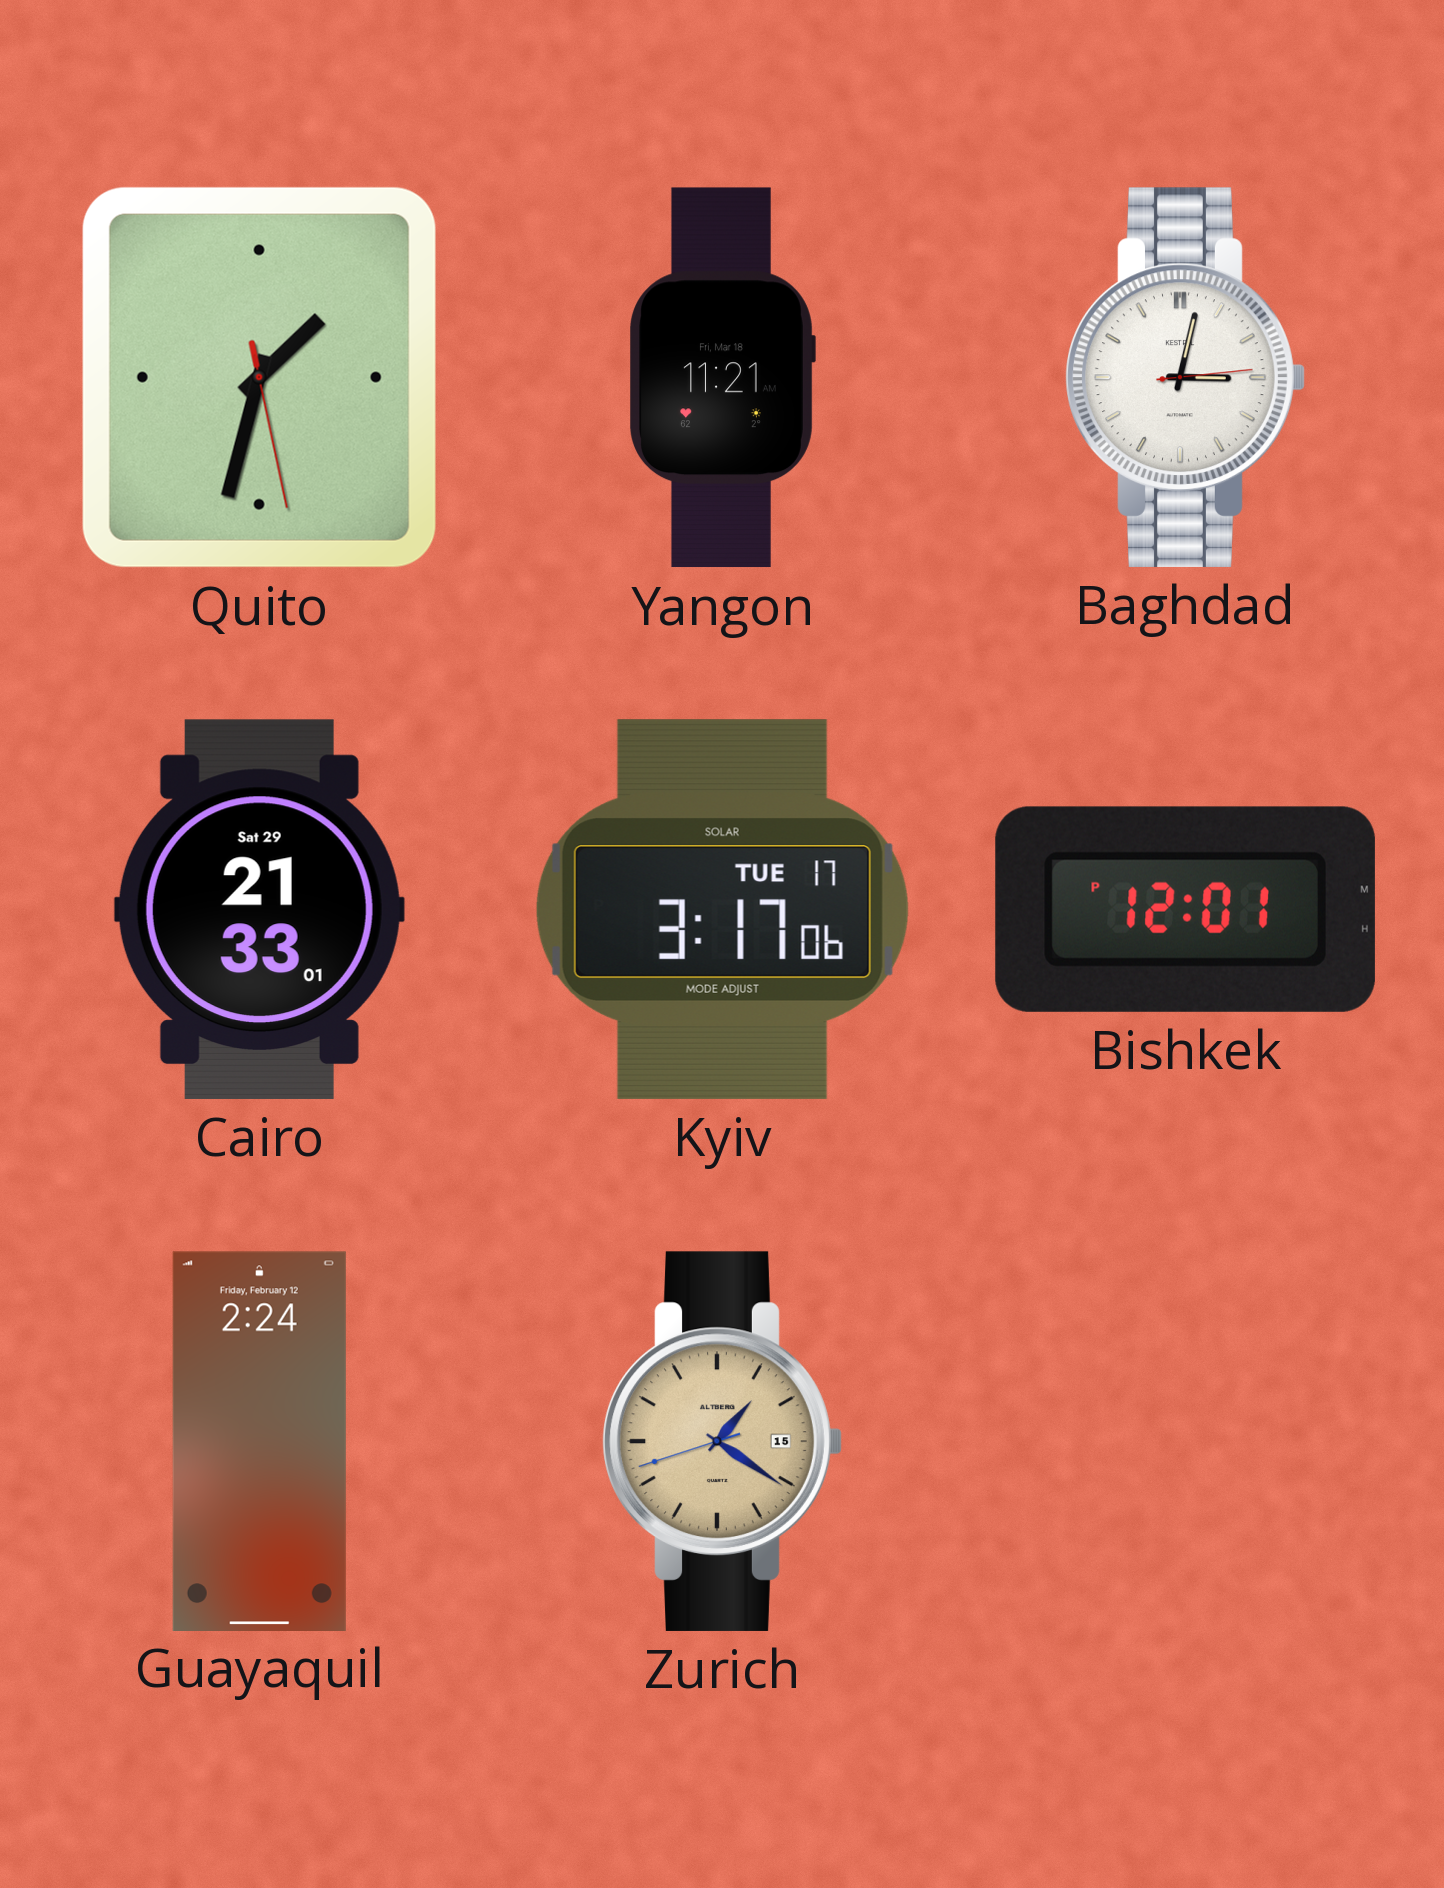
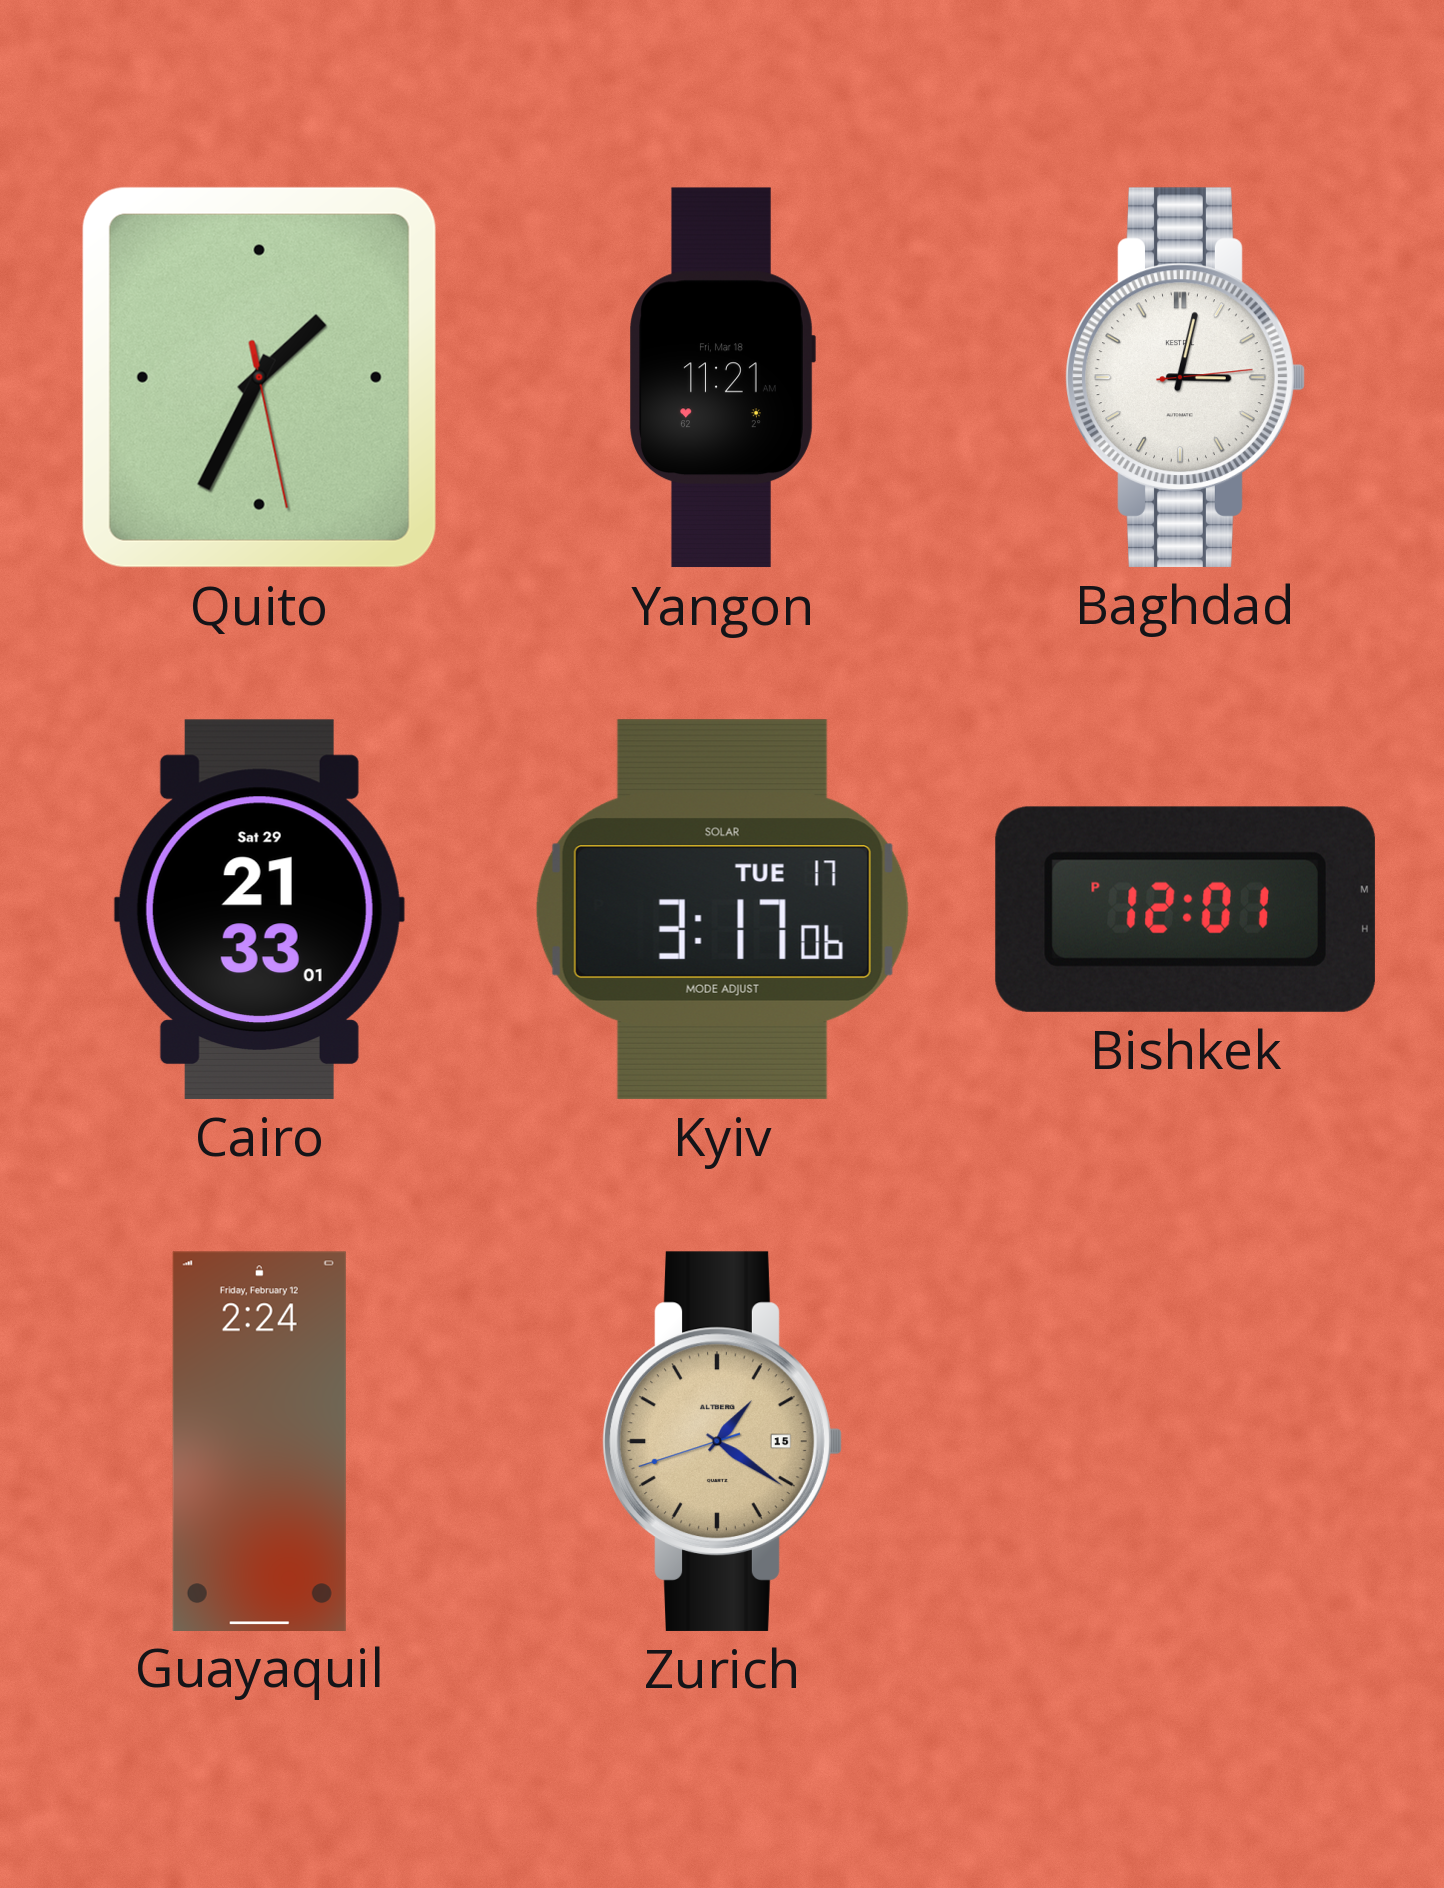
Quito: 1:32 -> 1:34 (259, 377)
